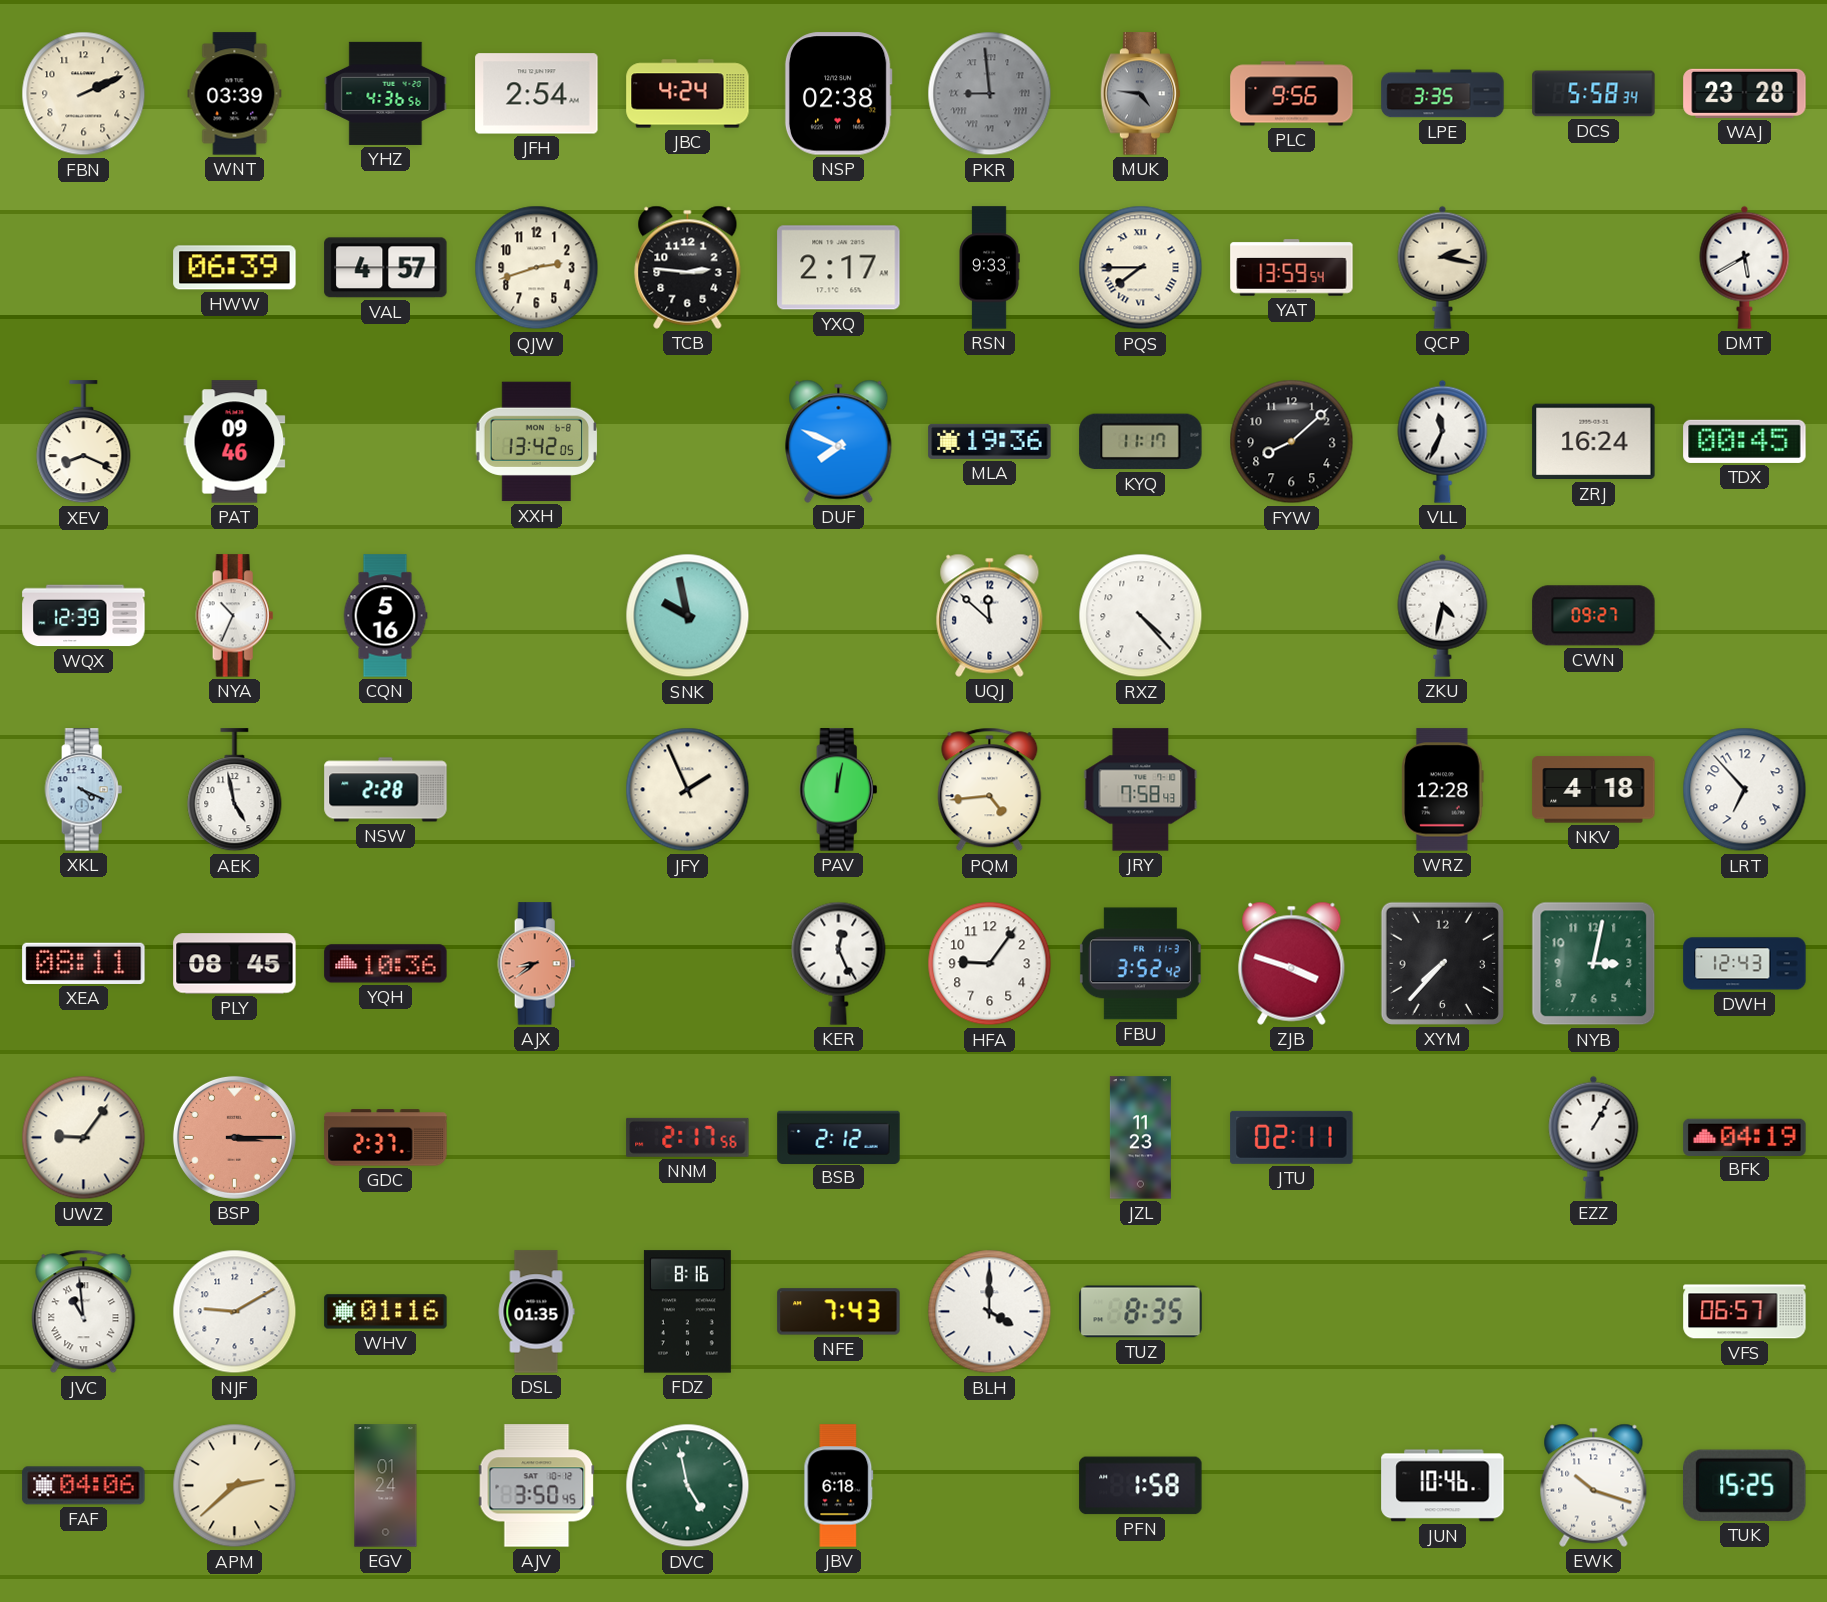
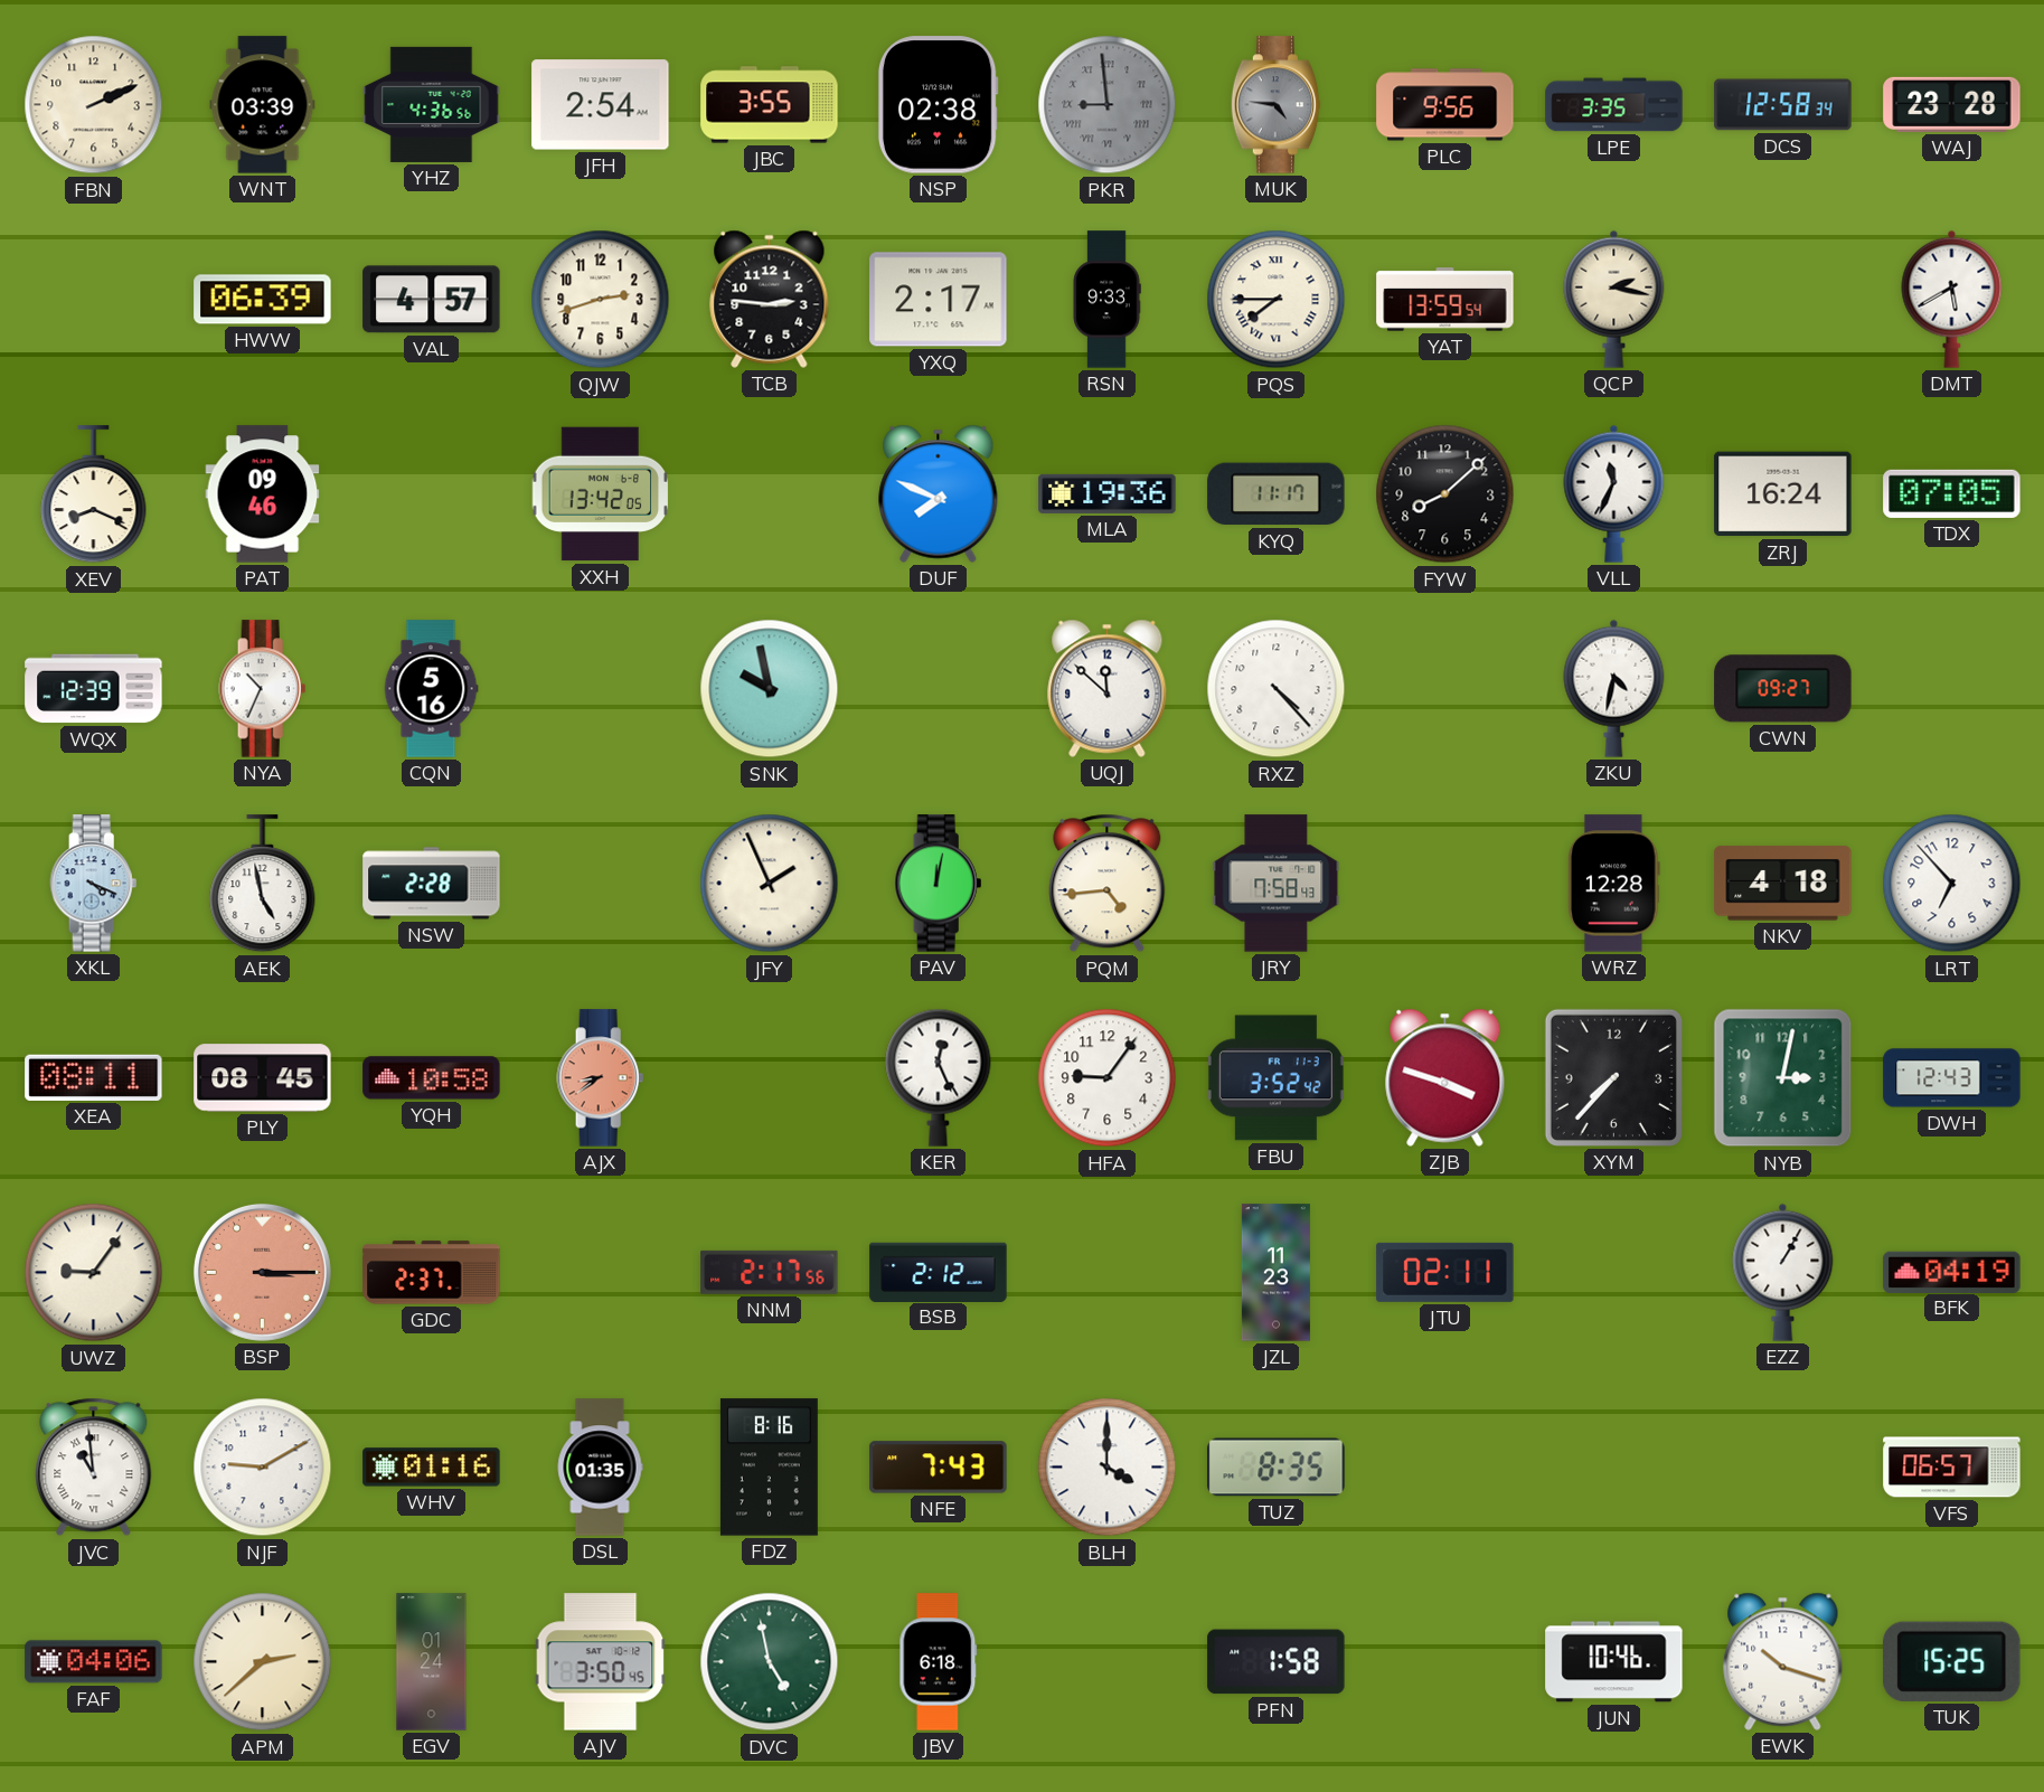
JBC: 4:24 -> 3:55 (770, 105)
DCS: 5:58 -> 12:58 (1783, 105)
TDX: 00:45 -> 07:05 (1952, 493)
YQH: 10:36 -> 10:58 (432, 1078)
